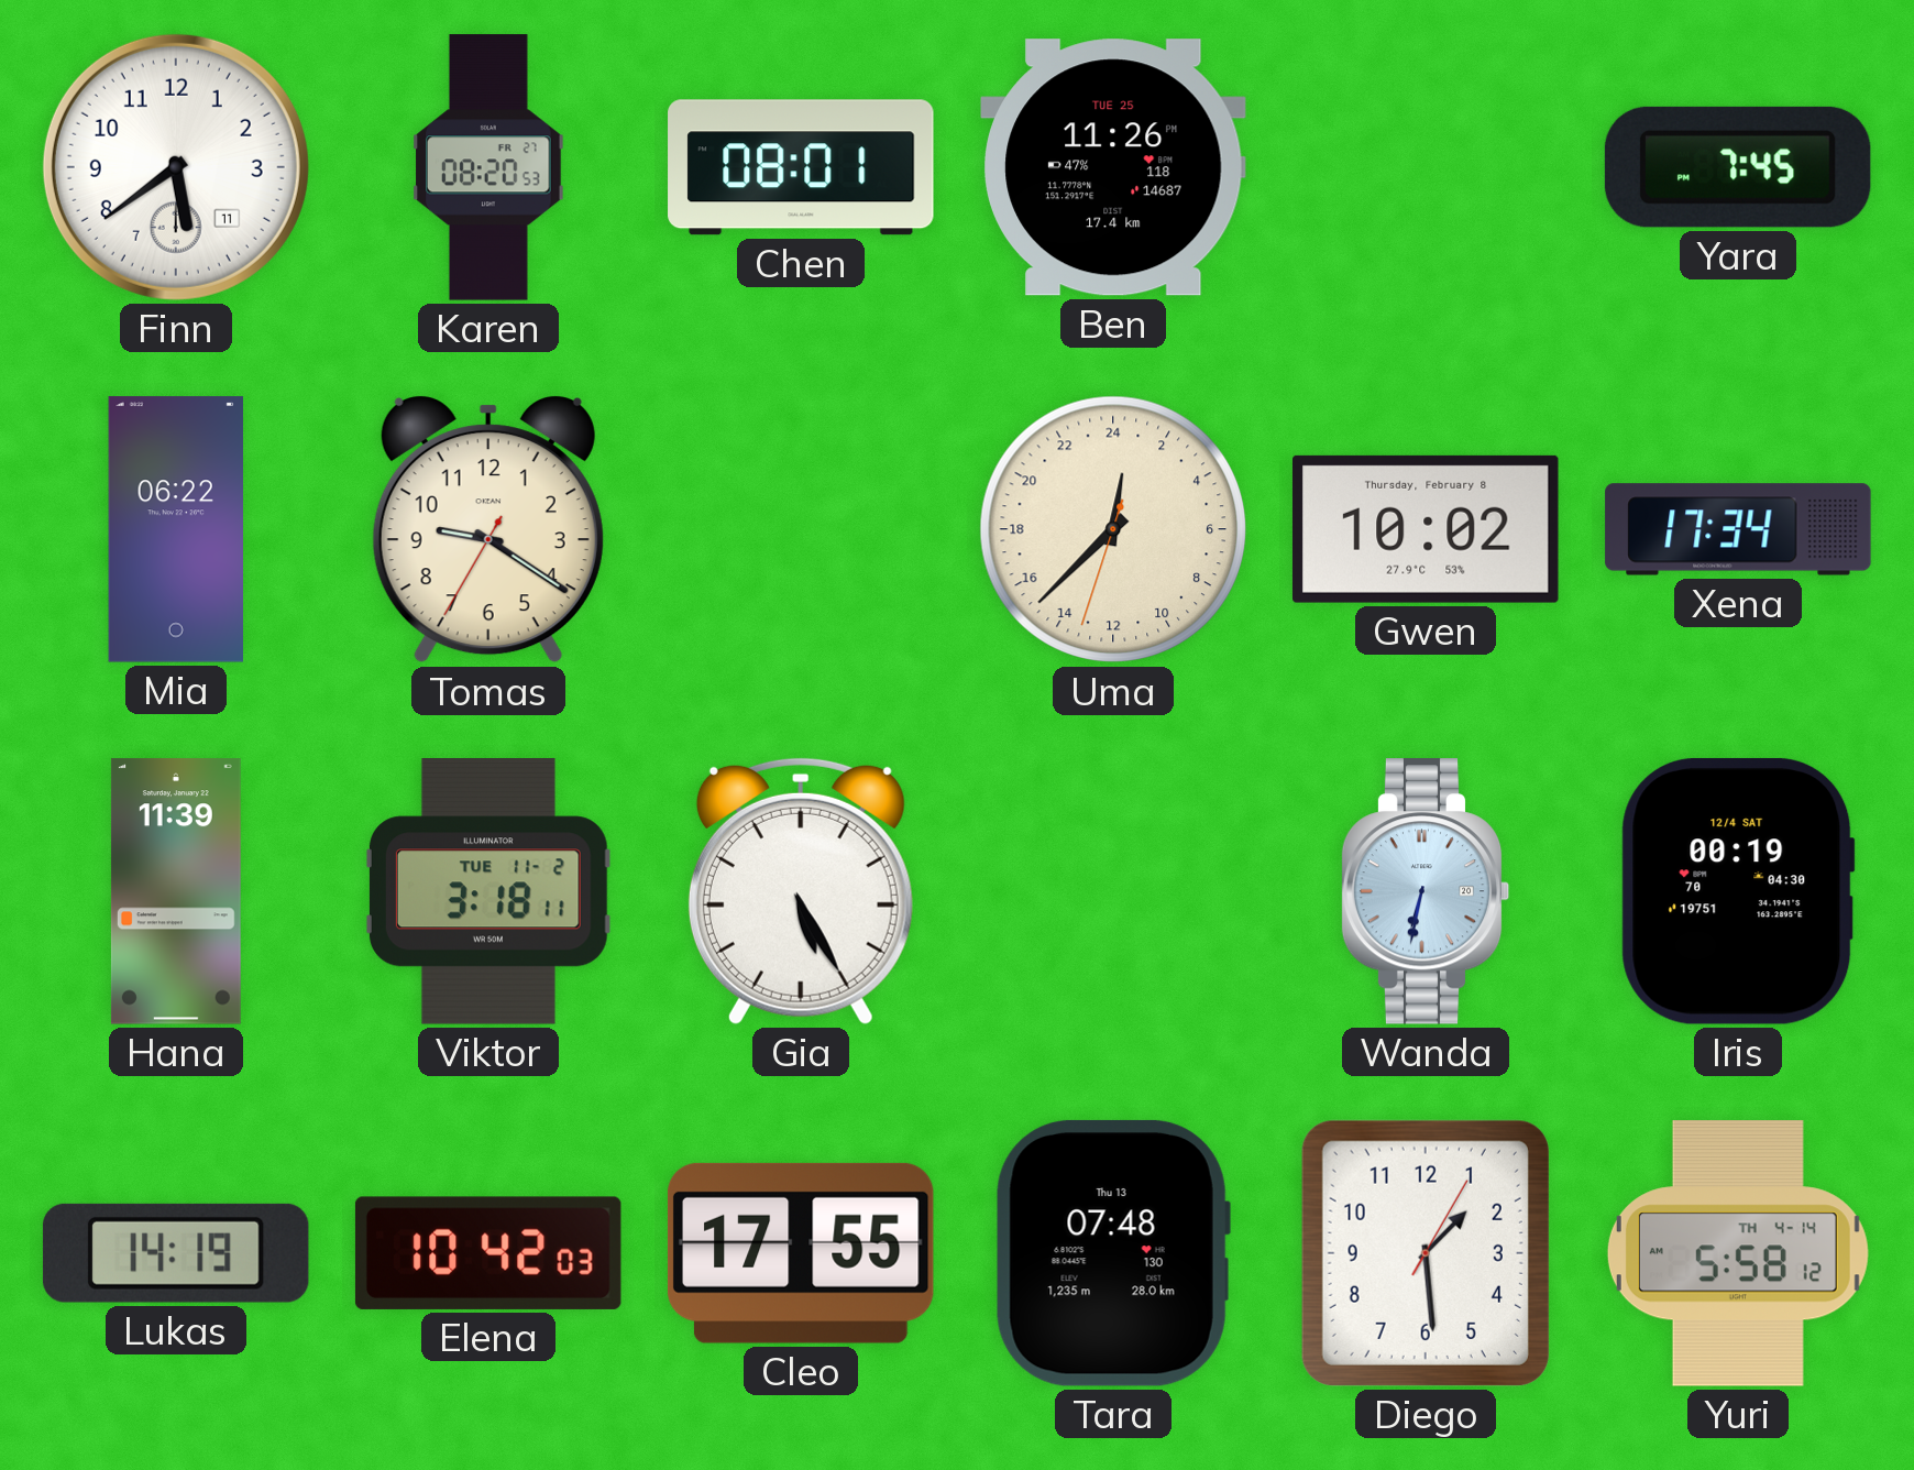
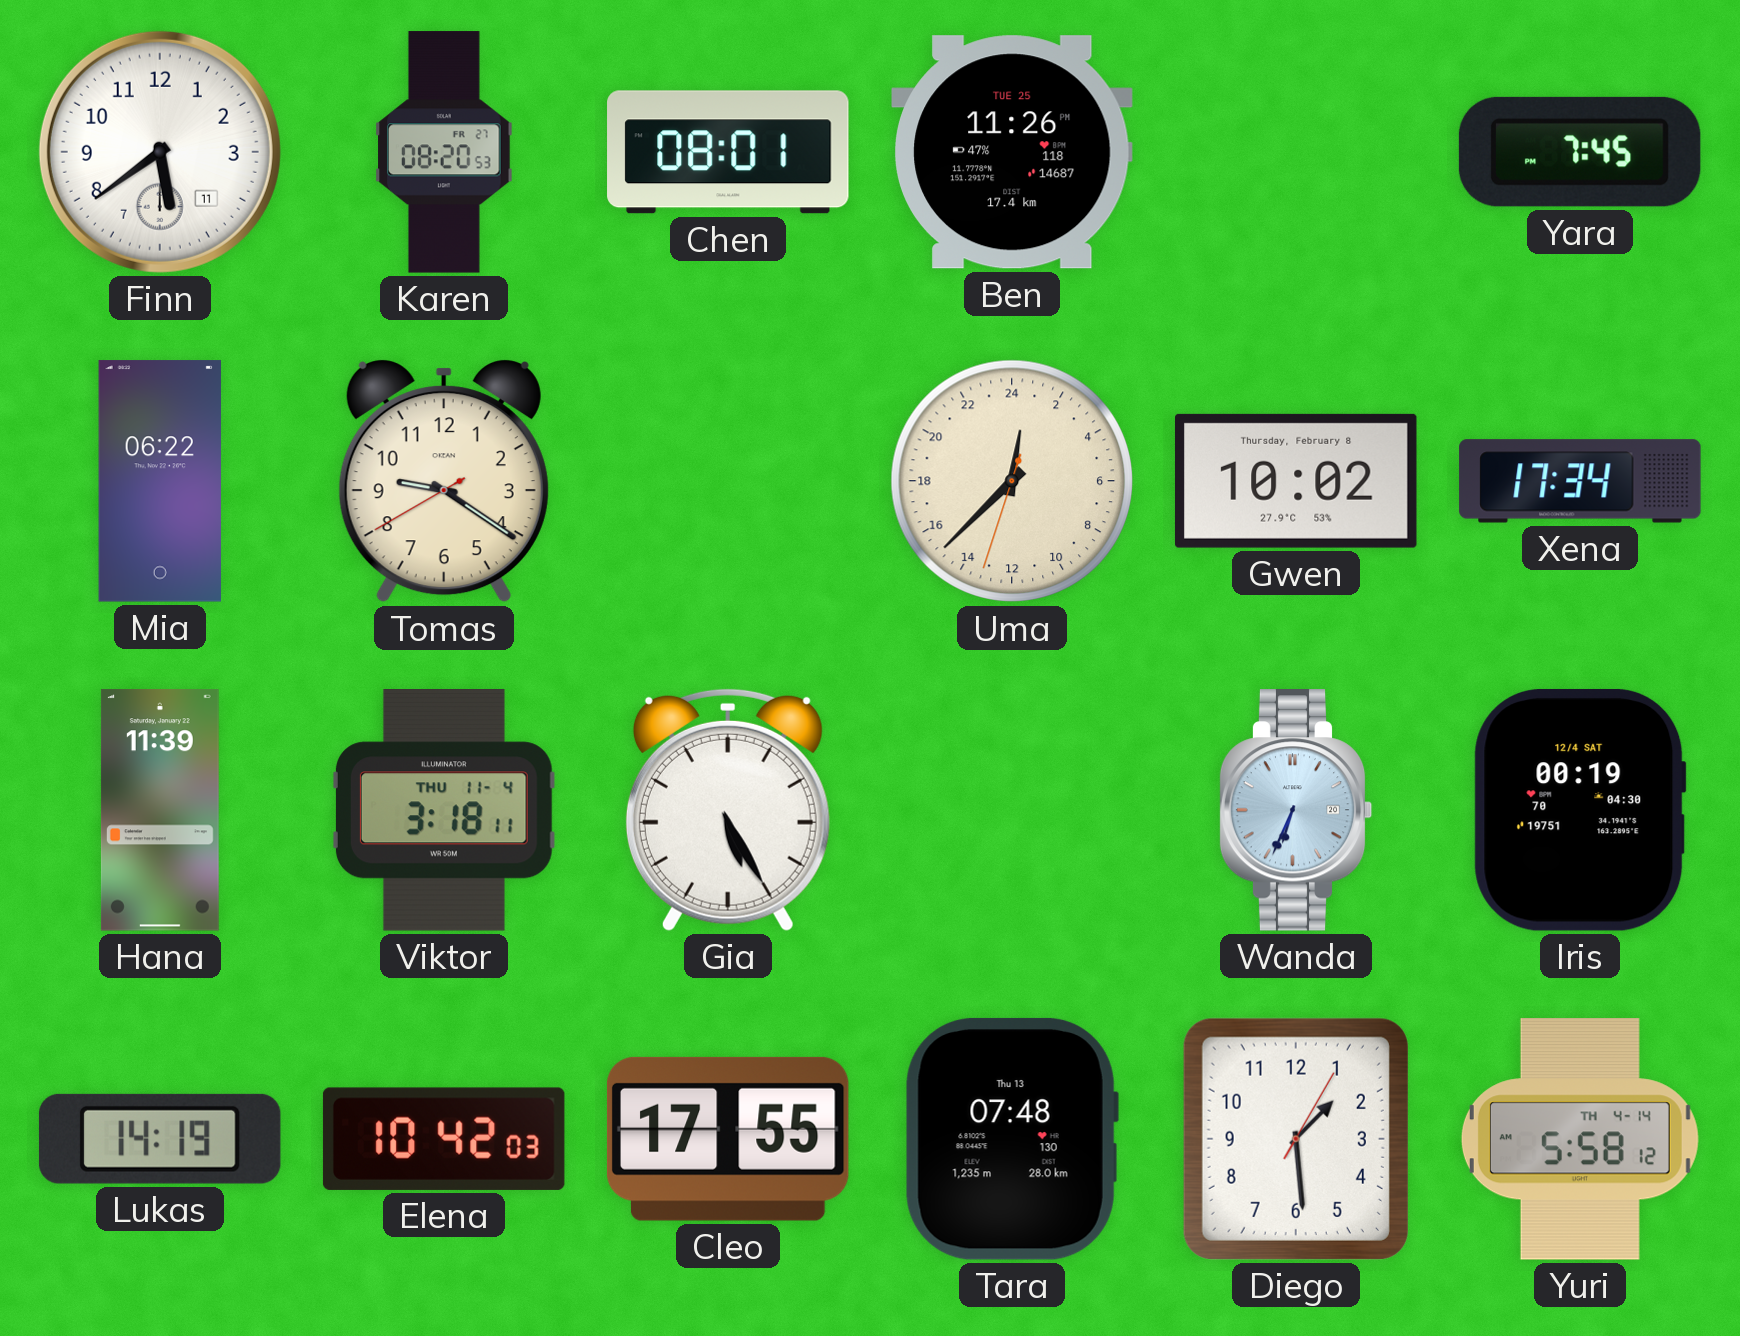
Tomas: 9:20:35 -> 9:20:40 (444, 481)
Viktor date: TUE 11-2 -> THU 11-4 (444, 811)
Wanda: 6:32 -> 6:34 (1296, 810)
